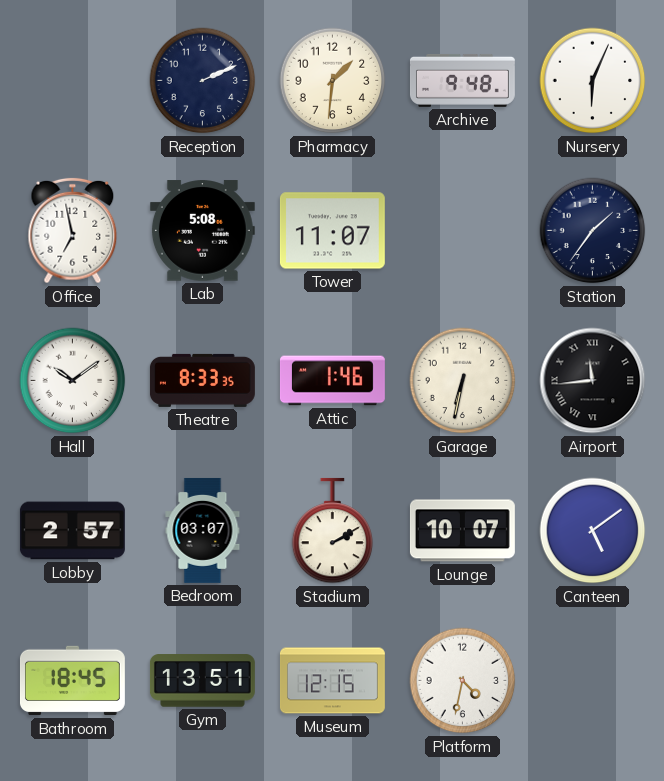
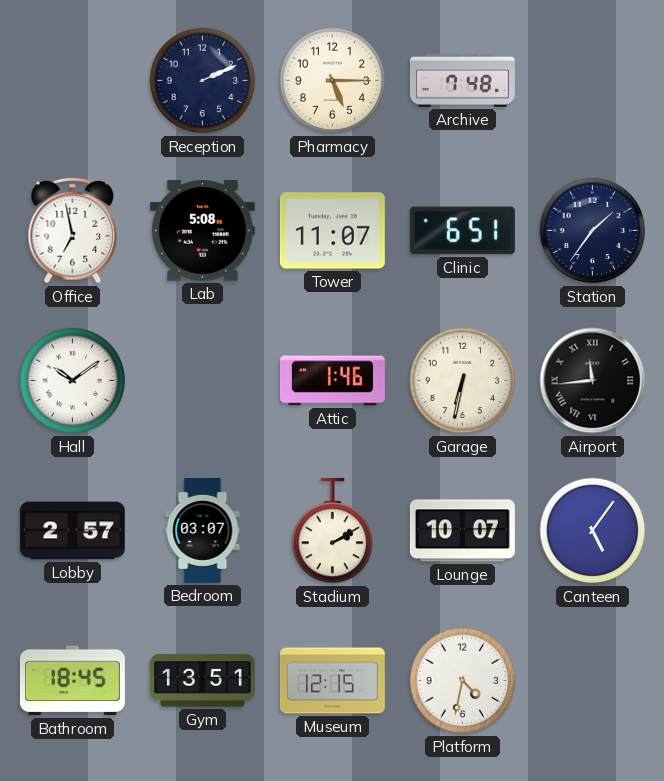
Pharmacy: 1:31 -> 5:15 (333, 81)
Archive: 9:48 -> 7:48 (462, 80)
Nursery: 6:04 -> none (593, 81)
Clinic: none -> 6:51 (462, 231)
Theatre: 8:33 -> none (202, 380)
Canteen: 5:09 -> 5:06 (593, 531)
